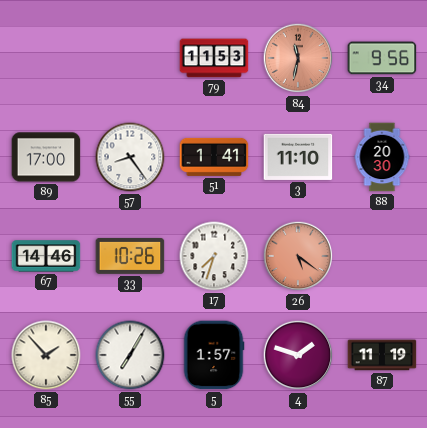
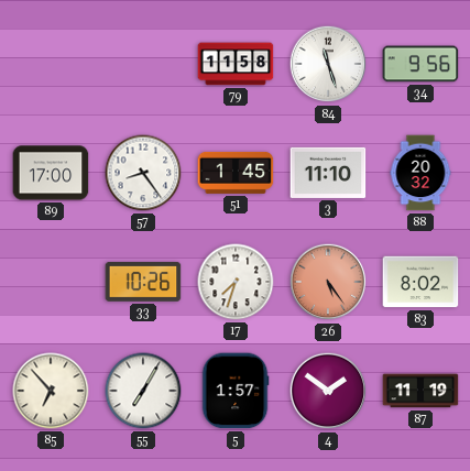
79: 11:53 -> 11:58 (236, 64)
84: 11:32 -> 11:27 (328, 64)
84 dial: salmon -> white (328, 64)
51: 1:41 -> 1:45 (236, 173)
88: 20:30 -> 20:32 (420, 173)
67: 14:46 -> none (46, 256)
26: 5:21 -> 5:24 (328, 282)
83: none -> 8:02 (420, 282)
85: 1:53 -> 6:53 (51, 391)
4: 1:48 -> 1:51 (328, 391)
